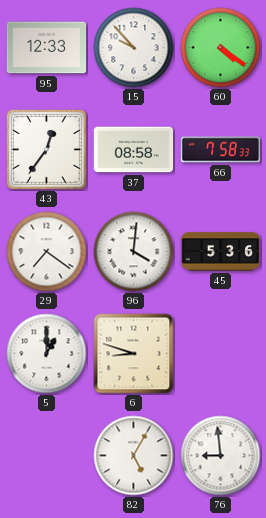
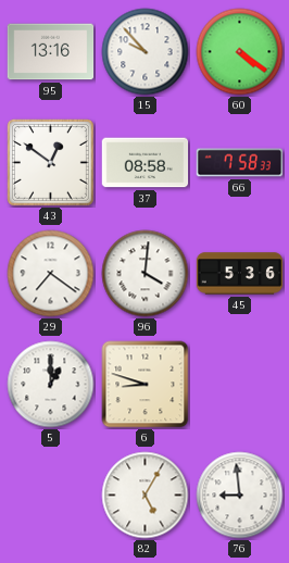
95: 12:33 -> 13:16 (51, 52)
43: 12:36 -> 12:51 (50, 162)
